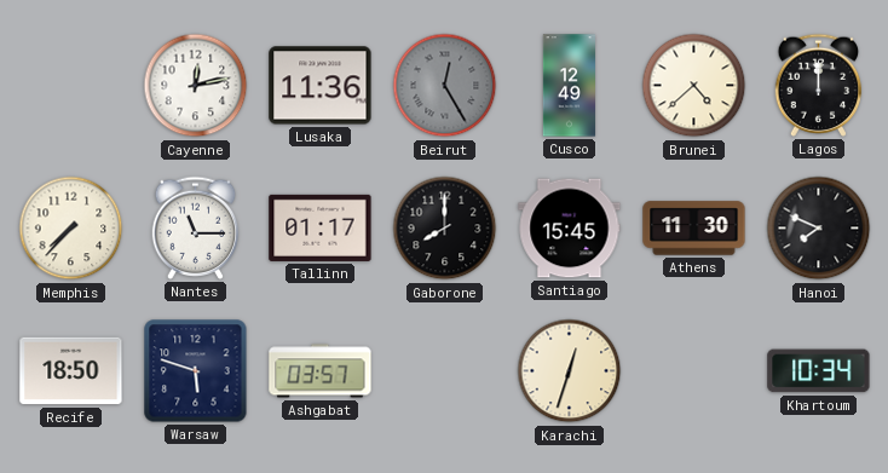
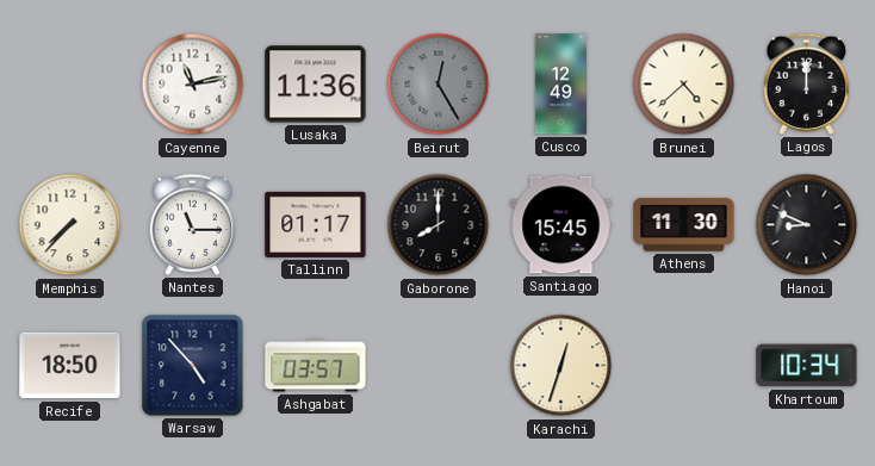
Cayenne: 12:13 -> 11:13 (193, 85)
Hanoi: 7:49 -> 8:49 (807, 225)
Warsaw: 5:48 -> 4:53 (193, 366)
